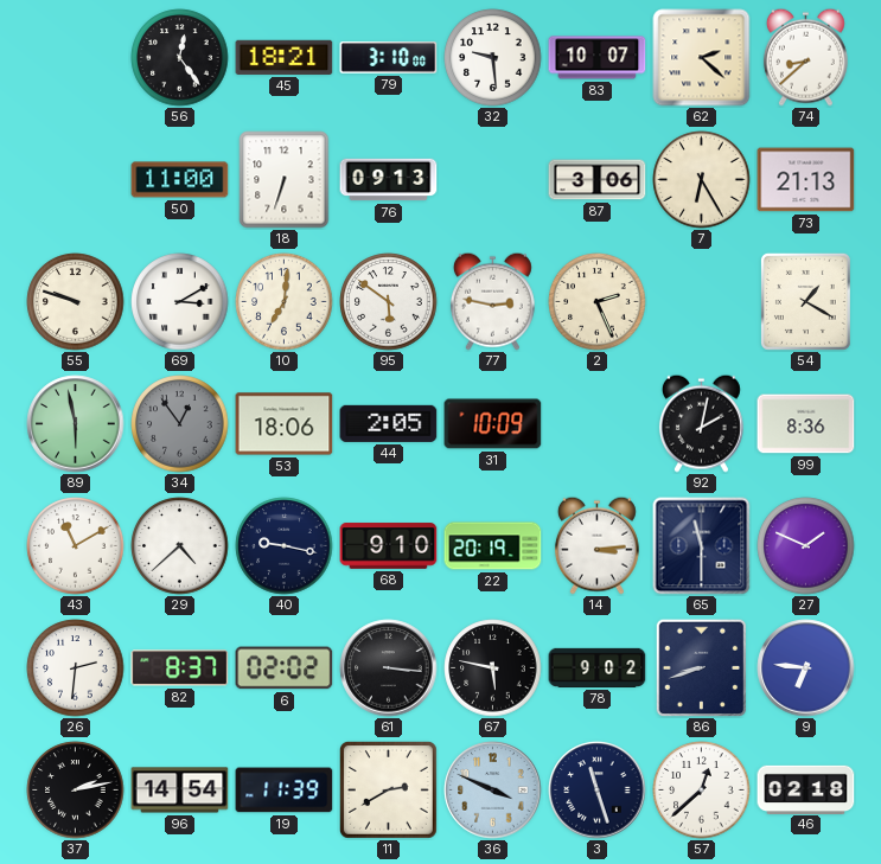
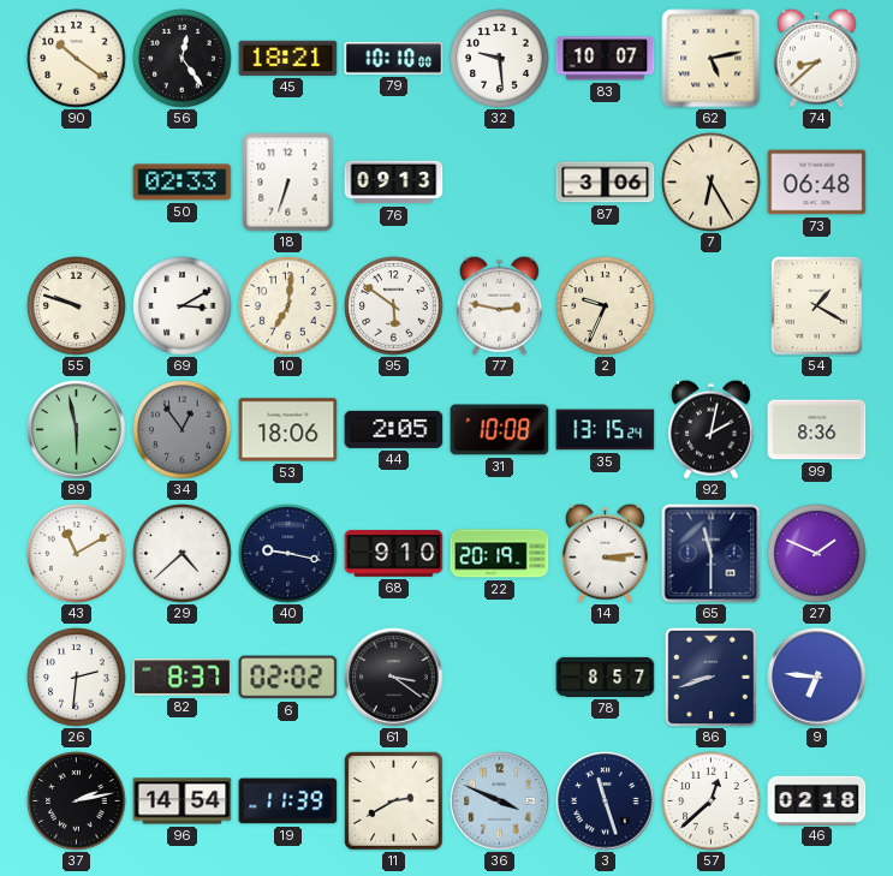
90: none -> 10:21 (77, 59)
79: 3:10 -> 10:10 (394, 59)
62: 2:22 -> 5:13 (712, 59)
50: 11:00 -> 02:33 (183, 183)
73: 21:13 -> 06:48 (817, 183)
2: 2:26 -> 9:34 (606, 306)
31: 10:09 -> 10:08 (500, 430)
35: none -> 13:15 (606, 430)
61: 3:16 -> 3:21 (394, 678)
67: 5:47 -> none (493, 668)
78: 9:02 -> 8:57 (606, 677)
